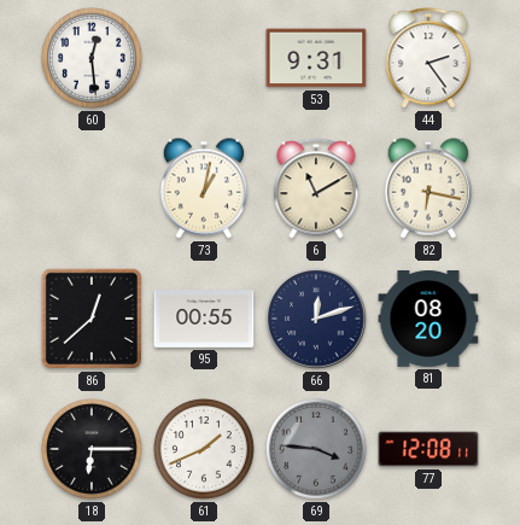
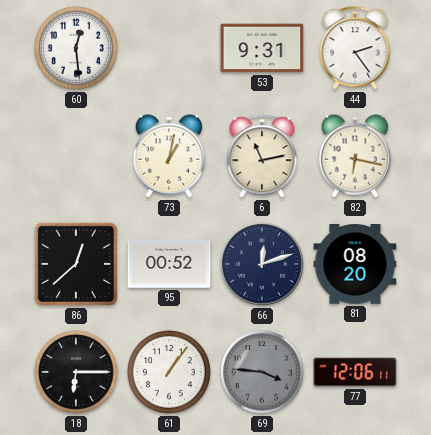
6: 11:10 -> 11:13 (262, 156)
95: 00:55 -> 00:52 (169, 265)
61: 1:41 -> 1:06 (170, 373)
77: 12:08 -> 12:06 (355, 372)
